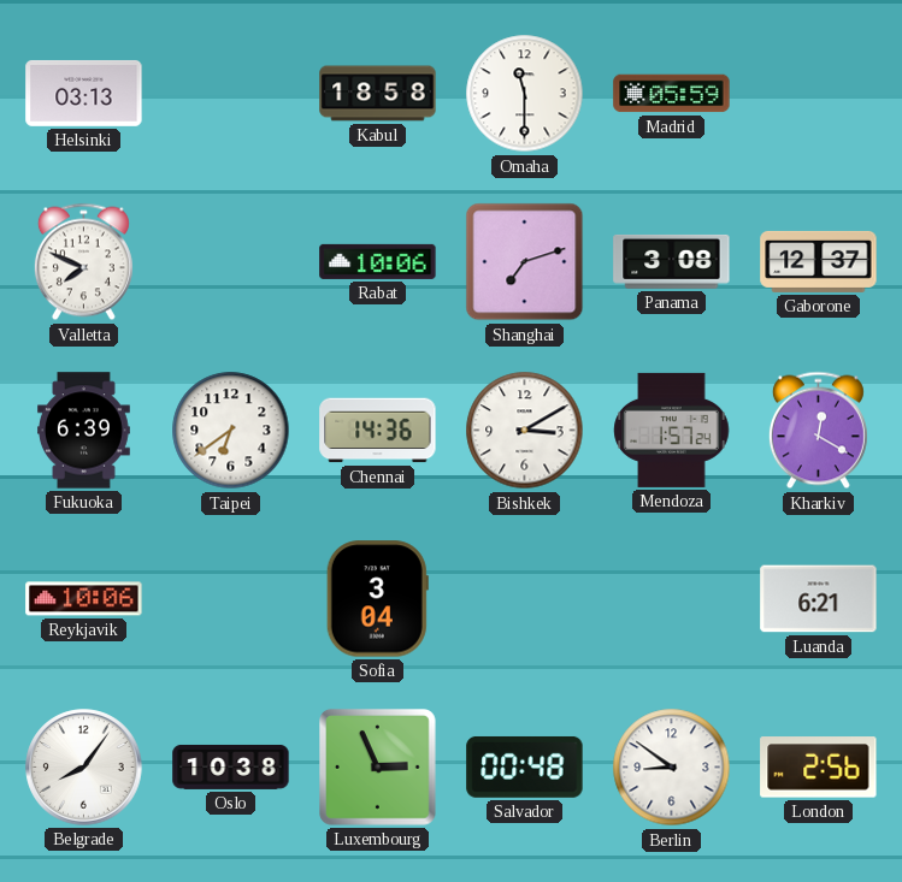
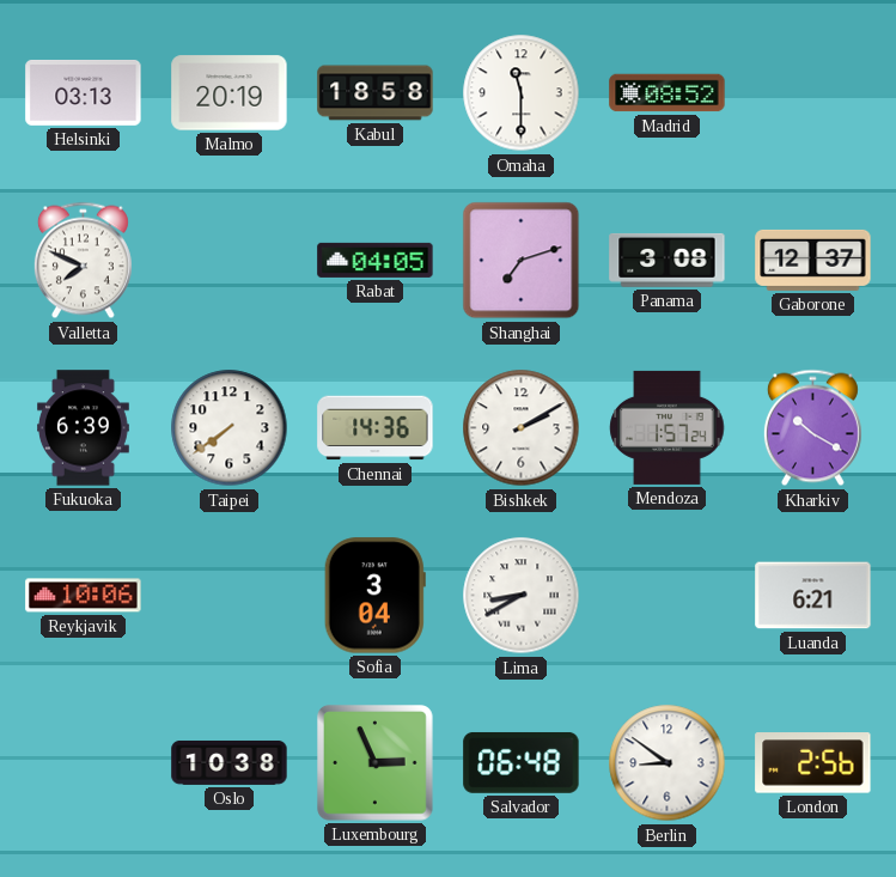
Malmo: none -> 20:19 (230, 93)
Madrid: 05:59 -> 08:52 (668, 93)
Rabat: 10:06 -> 04:05 (376, 260)
Taipei: 6:39 -> 7:39 (230, 428)
Bishkek: 3:10 -> 2:10 (522, 428)
Kharkiv: 12:20 -> 10:20 (812, 428)
Lima: none -> 8:40 (522, 596)
Belgrade: 8:06 -> none (84, 768)
Salvador: 00:48 -> 06:48 (522, 763)
